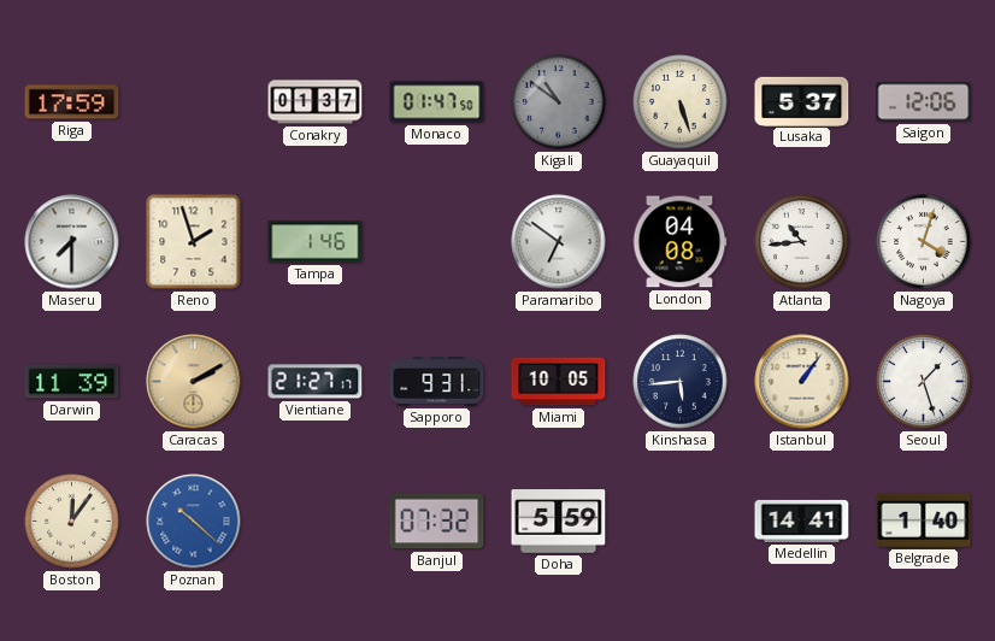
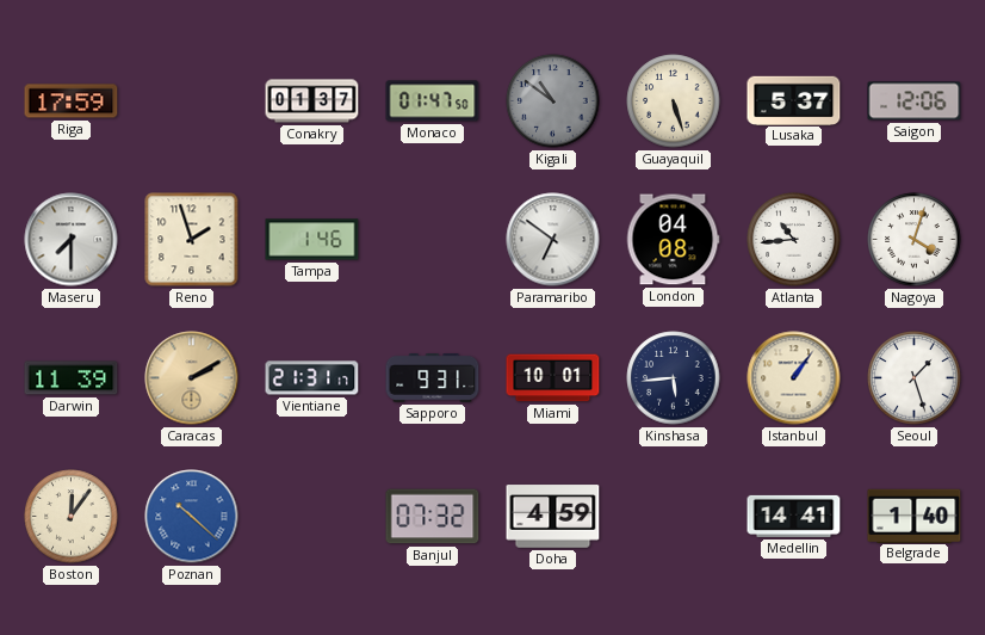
Vientiane: 21:27 -> 21:31 (312, 378)
Miami: 10:05 -> 10:01 (553, 378)
Doha: 5:59 -> 4:59 (553, 517)
